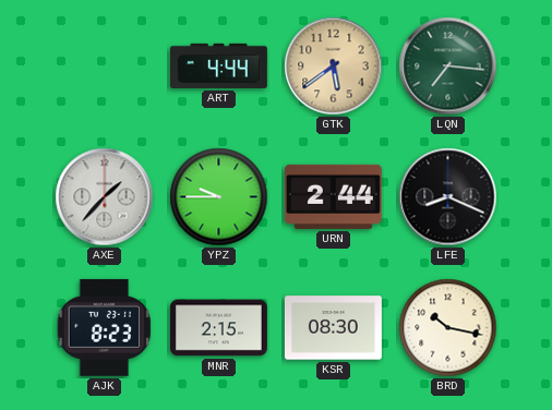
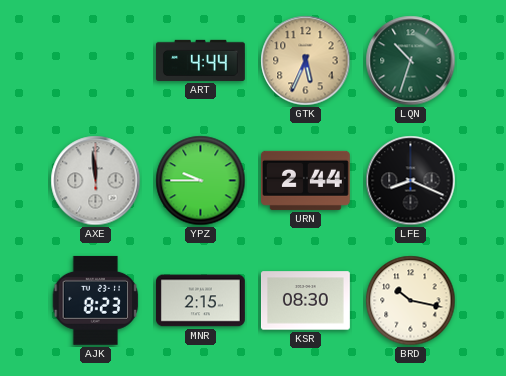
GTK: 5:39 -> 5:34 (306, 61)
LQN: 7:16 -> 10:33 (411, 61)
AXE: 1:37 -> 11:59 (96, 181)
